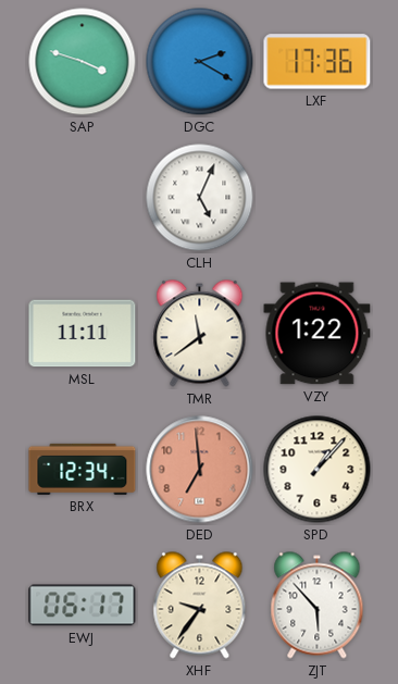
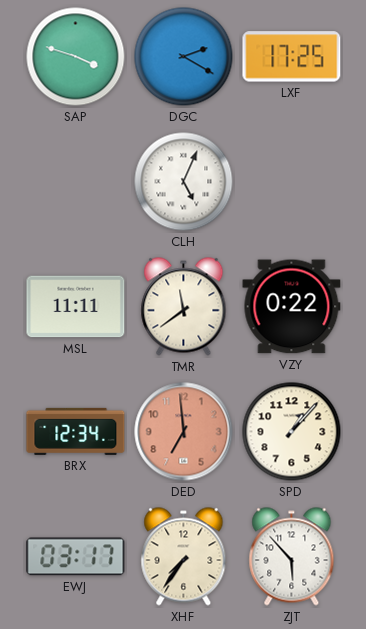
LXF: 17:36 -> 17:25 (292, 57)
VZY: 1:22 -> 0:22 (292, 307)
EWJ: 06:17 -> 03:17 (76, 557)
XHF: 9:36 -> 7:36 (184, 557)
